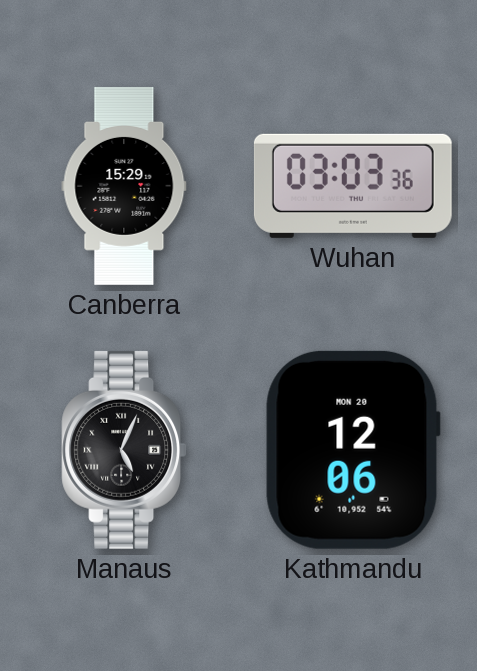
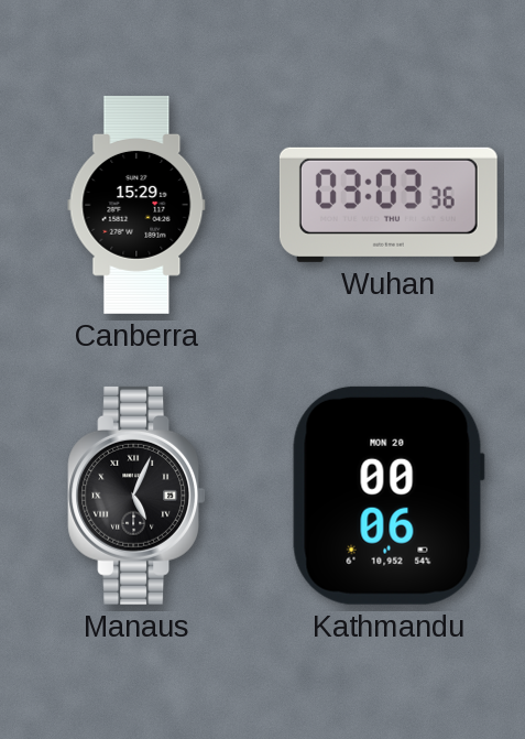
Kathmandu: 12:06 -> 00:06 (389, 496)
